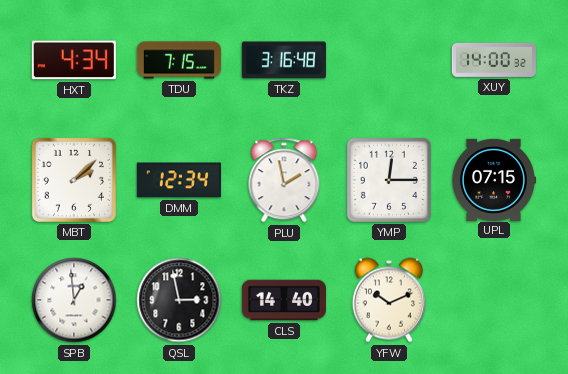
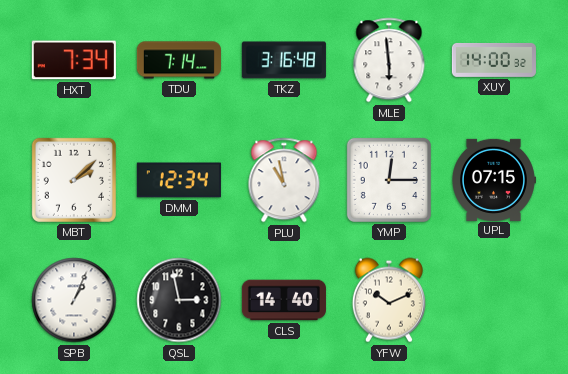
HXT: 4:34 -> 7:34 (74, 60)
TDU: 7:15 -> 7:14 (179, 60)
MLE: none -> 5:59 (389, 60)
PLU: 1:58 -> 10:58 (284, 180)
SPB: 12:59 -> 1:04 (74, 300)
